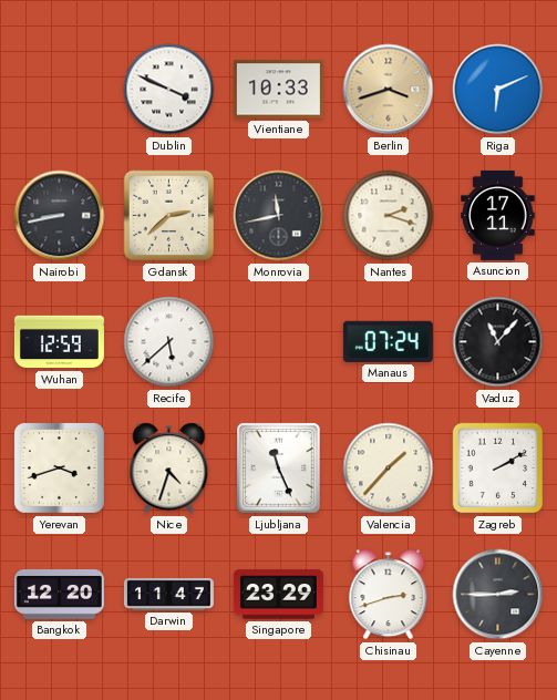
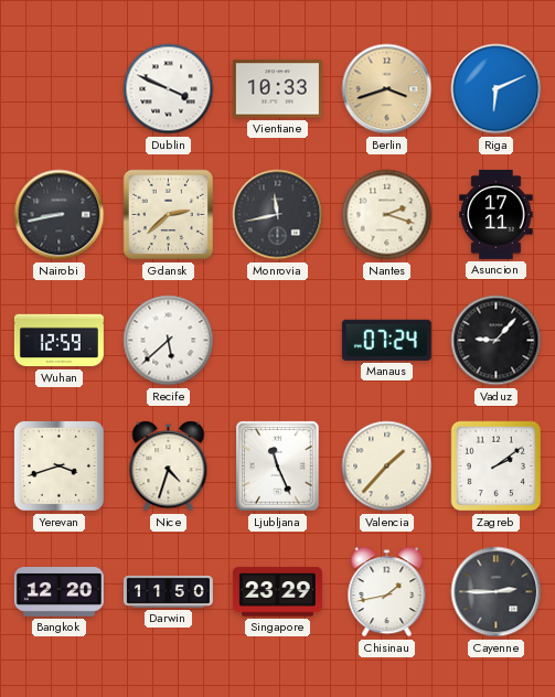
Vaduz: 11:07 -> 9:07 (497, 341)
Zagreb: 2:10 -> 2:09 (497, 467)
Darwin: 11:47 -> 11:50 (168, 591)
Chisinau: 2:42 -> 1:43 (387, 592)
